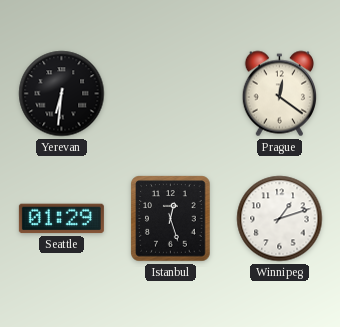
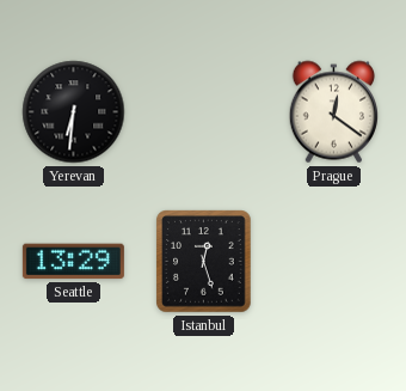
Seattle: 01:29 -> 13:29 (73, 262)
Winnipeg: 1:12 -> none (280, 219)
